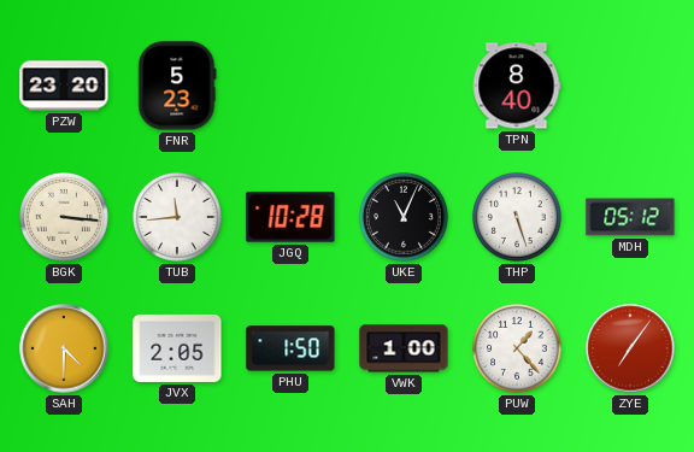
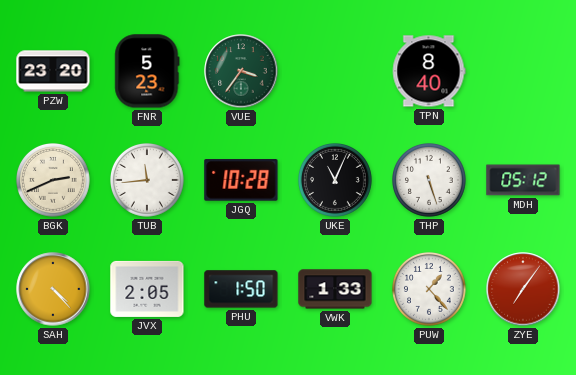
VUE: none -> 3:36 (241, 71)
BGK: 3:16 -> 2:41 (54, 181)
SAH: 4:30 -> 4:23 (53, 289)
VWK: 1:00 -> 1:33 (335, 289)
